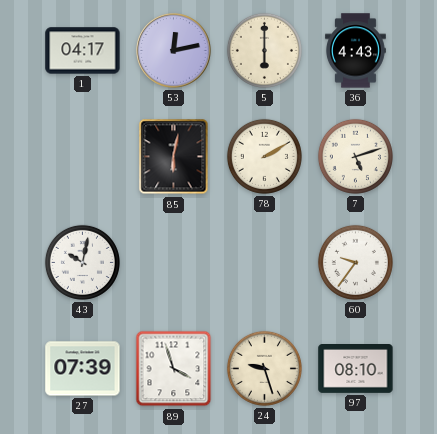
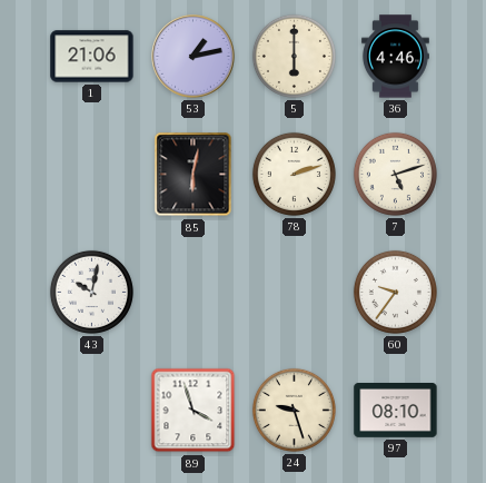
1: 04:17 -> 21:06 (92, 57)
53: 12:13 -> 1:13 (194, 57)
36: 4:43 -> 4:46 (395, 57)
78: 2:10 -> 2:12 (294, 174)
27: 07:39 -> none (83, 369)
